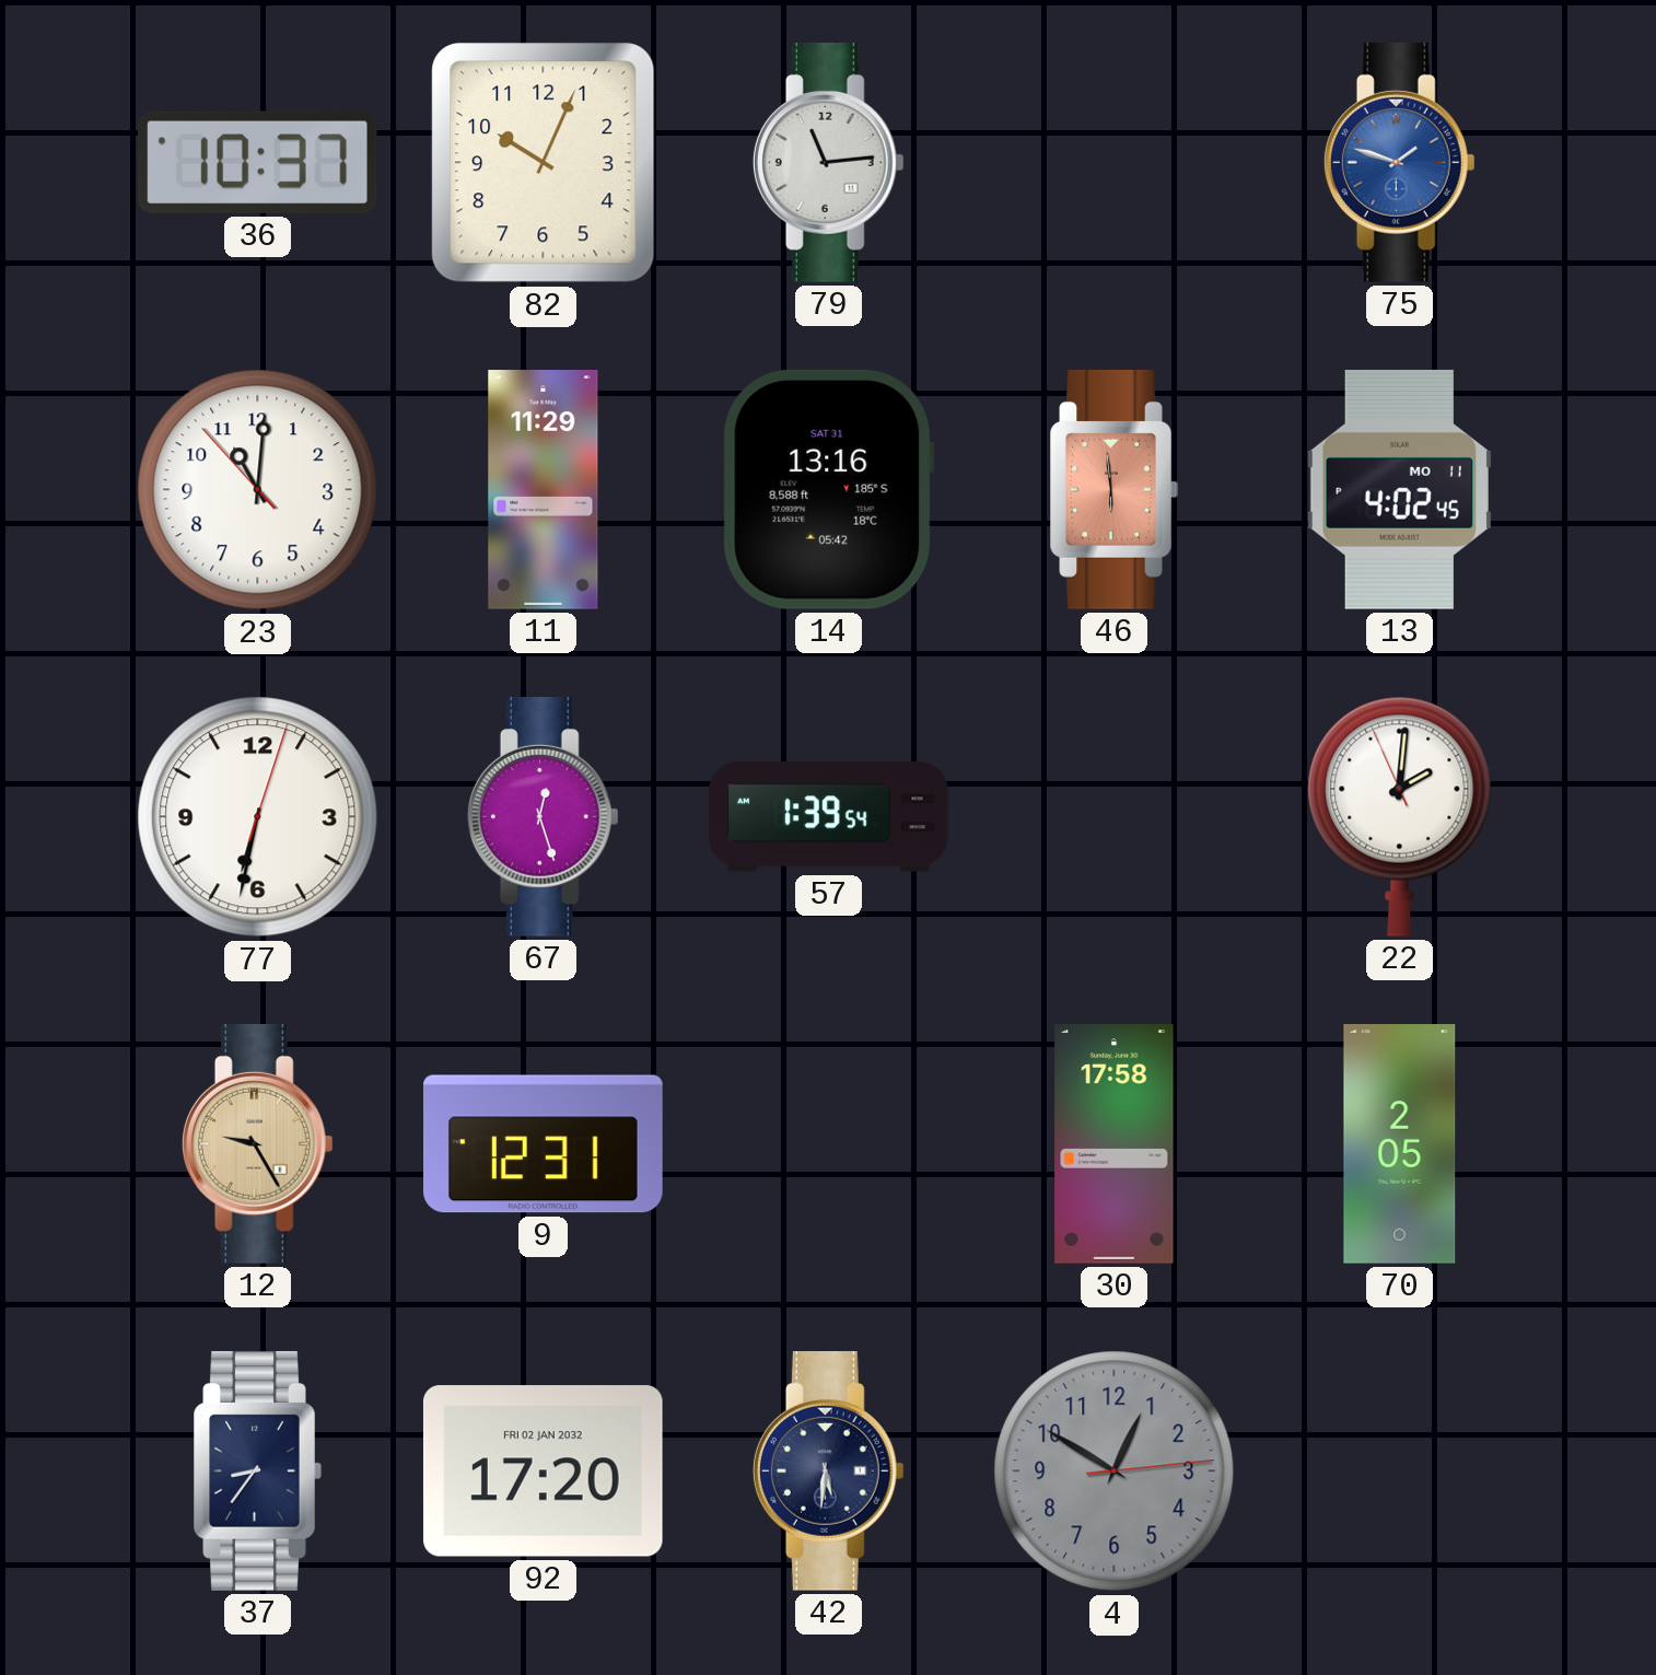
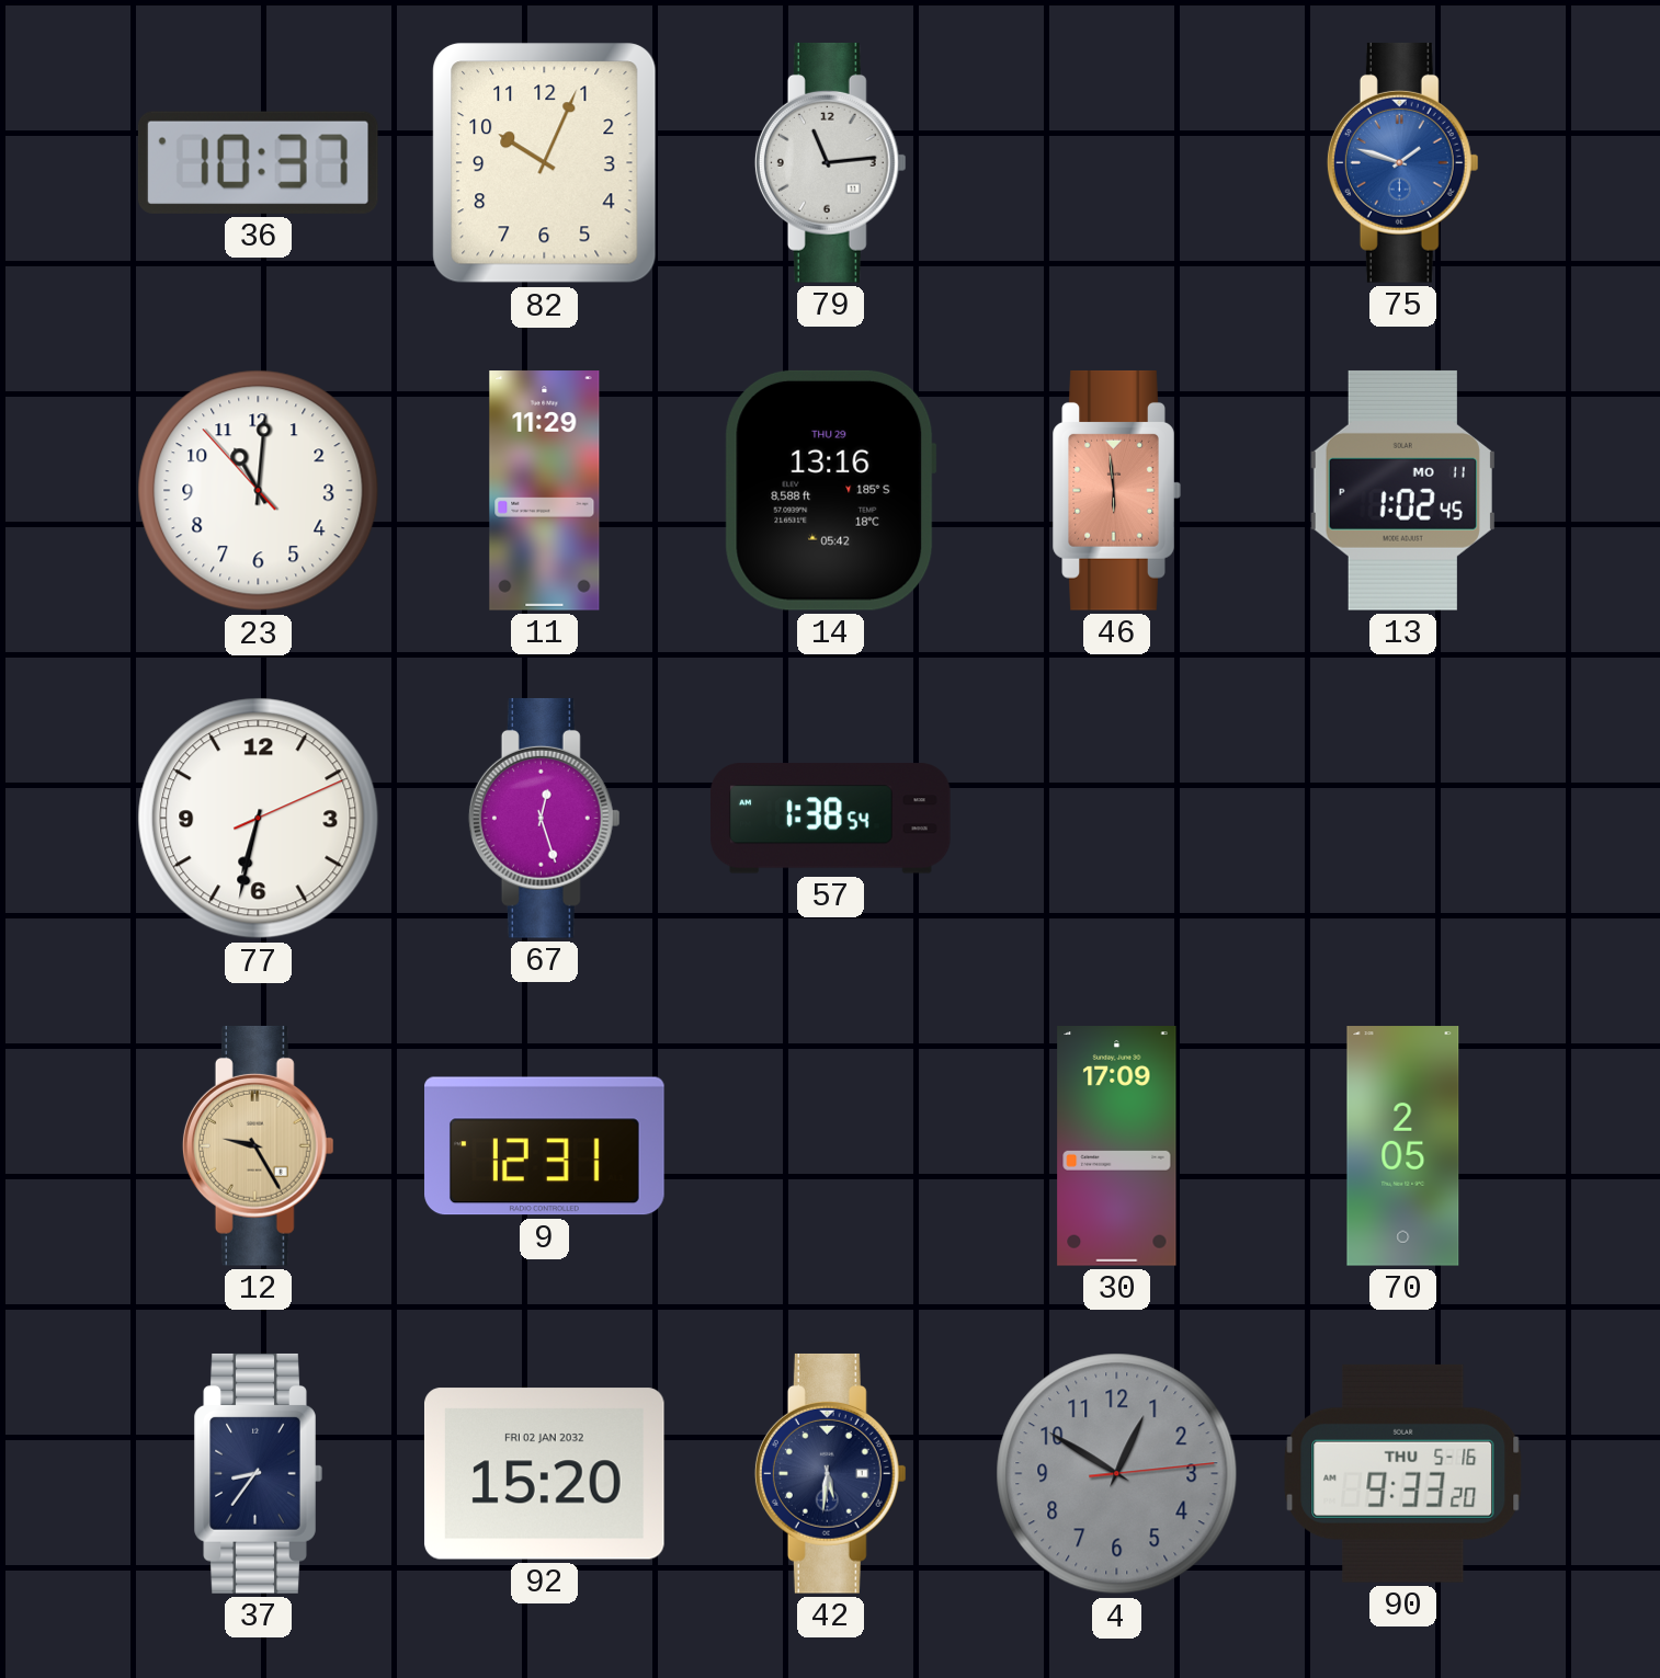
14 date: SAT 31 -> THU 29 (830, 490)
13: 4:02 -> 1:02 (1402, 490)
77: 6:32:03 -> 6:32:11 (259, 819)
57: 1:39 -> 1:38 (831, 819)
22: 2:00 -> none (1400, 816)
30: 17:58 -> 17:09 (1117, 1146)
92: 17:20 -> 15:20 (544, 1474)
90: none -> 9:33 (1403, 1473)
